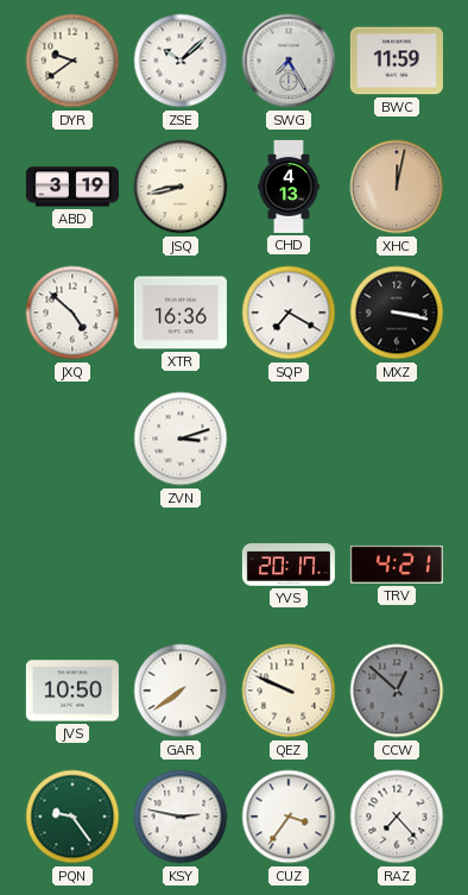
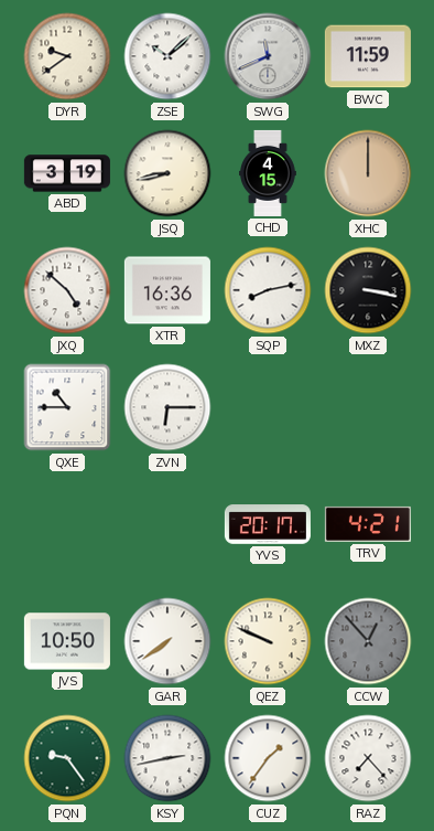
SWG: 7:25 -> 11:41 (268, 56)
CHD: 4:13 -> 4:15 (269, 173)
XHC: 12:02 -> 12:00 (368, 173)
SQP: 7:20 -> 8:13 (268, 290)
QXE: none -> 10:45 (67, 407)
ZVN: 3:12 -> 6:15 (167, 407)
CCW: 12:52 -> 12:53 (368, 641)
KSY: 2:47 -> 2:43 (167, 758)
CUZ: 3:36 -> 1:36 (268, 758)
